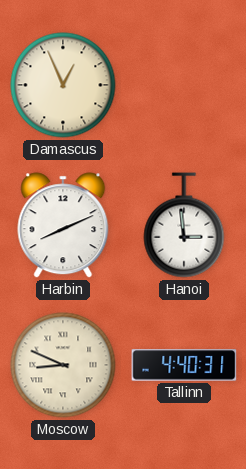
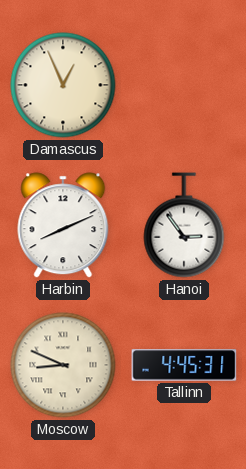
Hanoi: 2:59 -> 2:54 (184, 225)
Tallinn: 4:40 -> 4:45 (184, 365)
